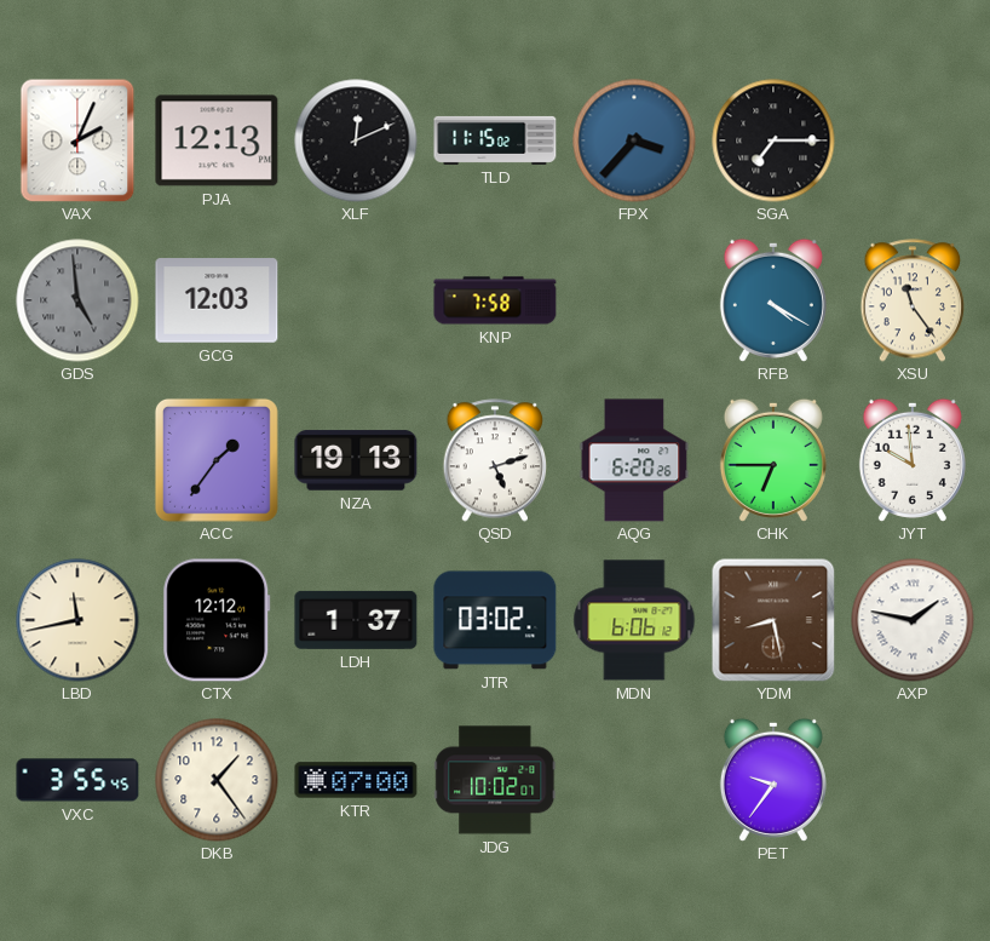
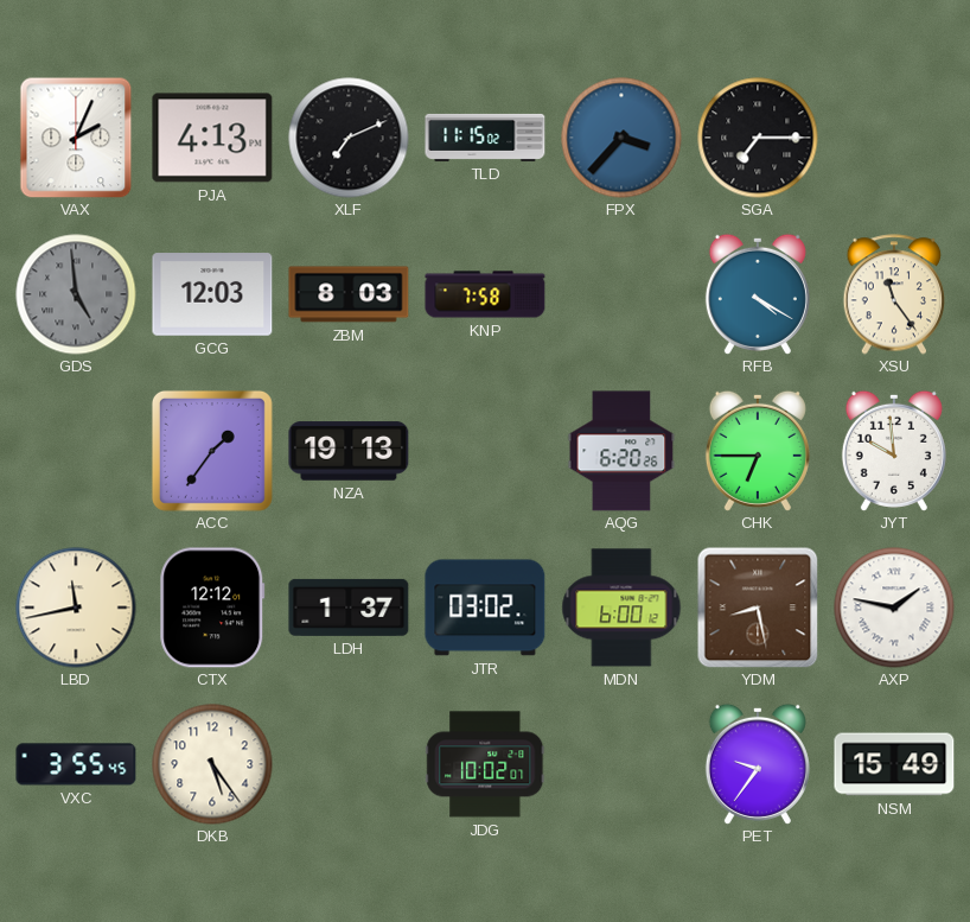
PJA: 12:13 -> 4:13 (212, 138)
XLF: 12:11 -> 7:11 (349, 138)
ZBM: none -> 8:03 (349, 294)
QSD: 5:12 -> none (495, 460)
MDN: 6:06 -> 6:00 (621, 608)
DKB: 1:24 -> 5:24 (212, 764)
KTR: 07:00 -> none (356, 780)
NSM: none -> 15:49 (894, 764)
